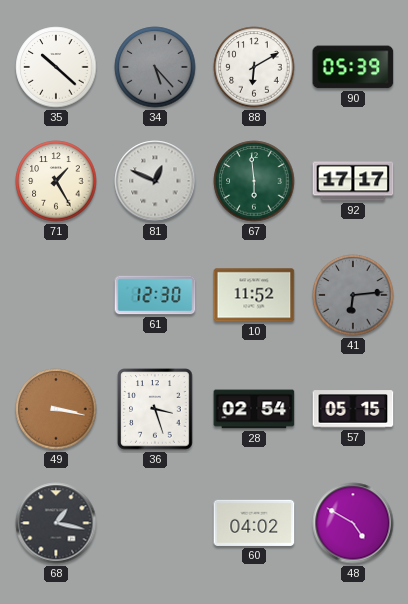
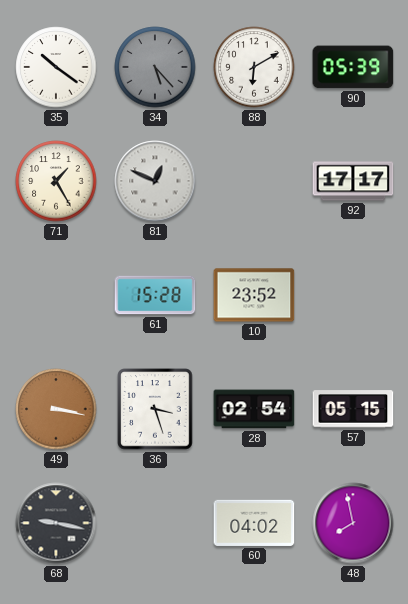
35: 10:22 -> 10:21 (56, 67)
67: 5:59 -> none (254, 181)
61: 12:30 -> 15:28 (155, 295)
10: 11:52 -> 23:52 (254, 295)
41: 6:14 -> none (353, 295)
68: 1:17 -> 9:17 (56, 523)
48: 4:50 -> 7:58 (353, 523)
